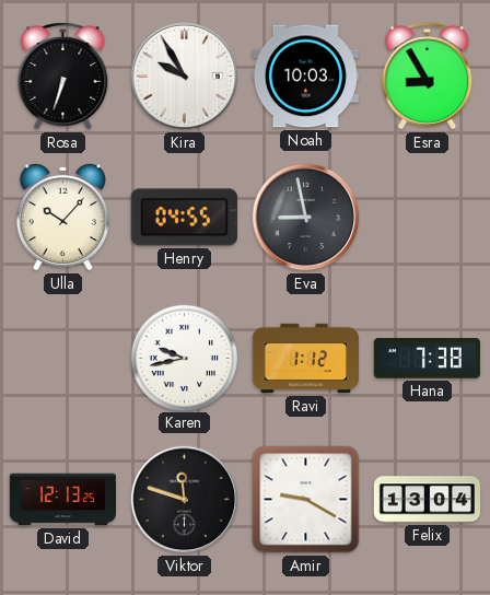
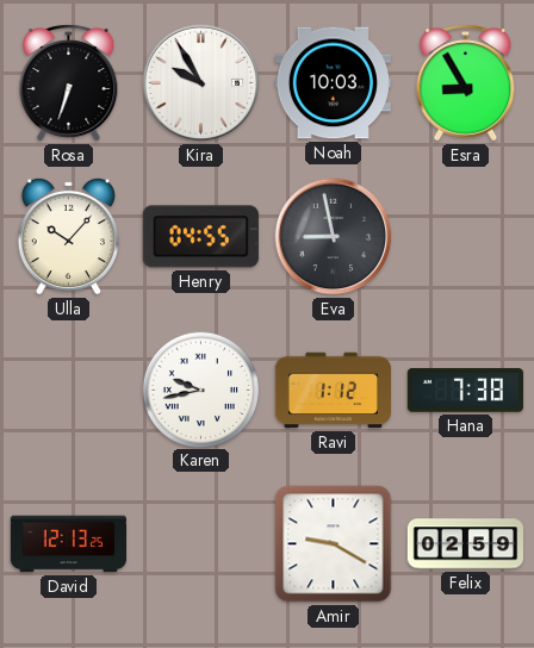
Viktor: 11:48 -> none (185, 500)
Felix: 13:04 -> 02:59 (465, 544)
